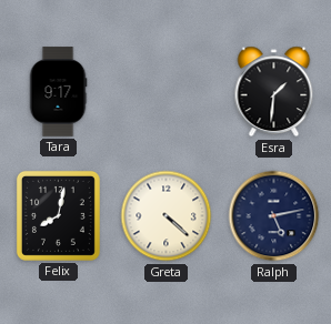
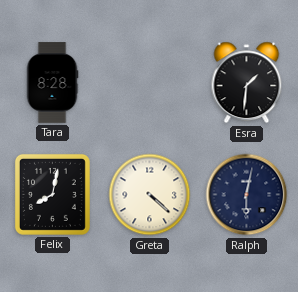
Tara: 9:17 -> 8:28 (52, 83)
Ralph: 5:13 -> 6:02 (247, 195)
